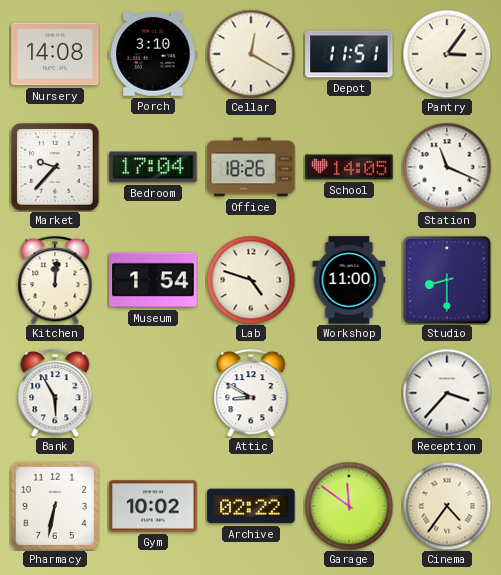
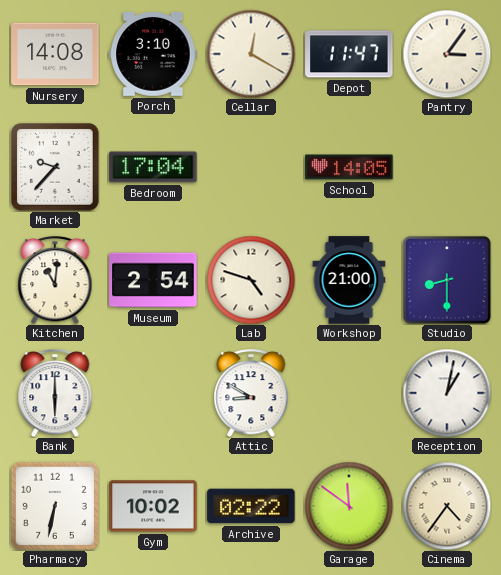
Depot: 11:51 -> 11:47 (349, 54)
Office: 18:26 -> none (251, 167)
Station: 11:19 -> none (447, 167)
Kitchen: 12:01 -> 11:01 (55, 280)
Museum: 1:54 -> 2:54 (153, 280)
Workshop: 11:00 -> 21:00 (349, 280)
Bank: 5:55 -> 6:00 (55, 393)
Reception: 3:37 -> 1:02 (447, 393)
